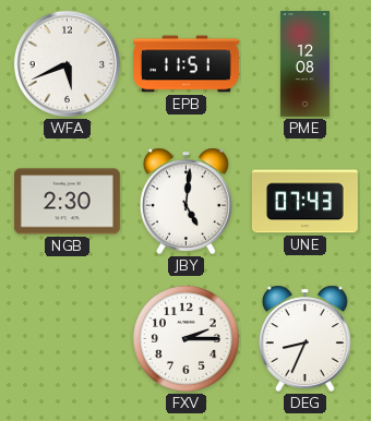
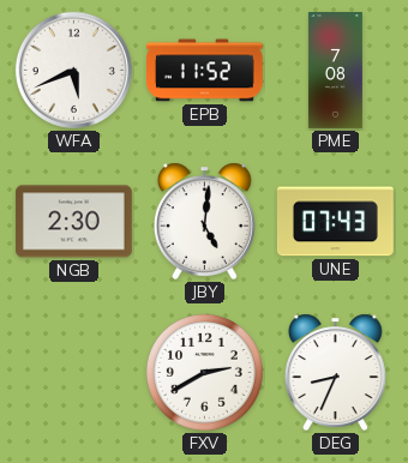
EPB: 11:51 -> 11:52 (205, 71)
PME: 12:08 -> 7:08 (335, 71)
FXV: 2:15 -> 2:40 (204, 372)
